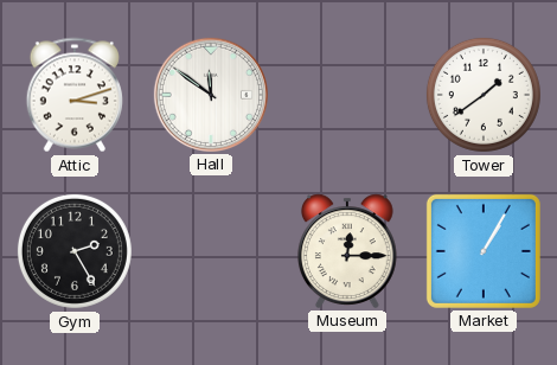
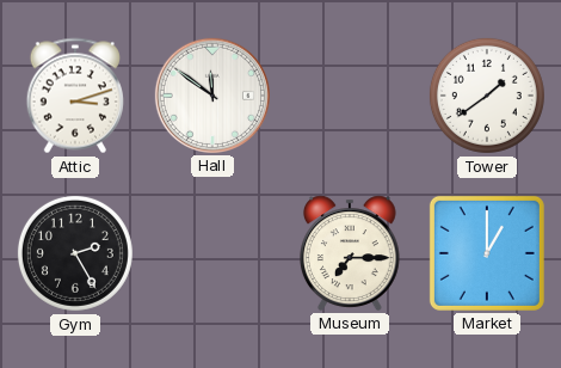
Museum: 12:15 -> 7:15 (350, 253)
Market: 1:05 -> 1:00 (487, 253)
